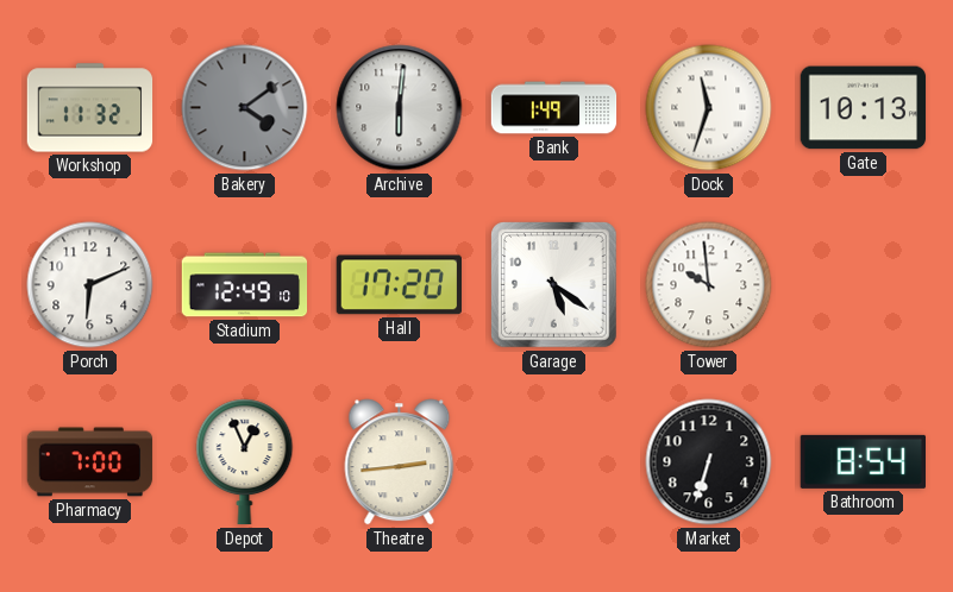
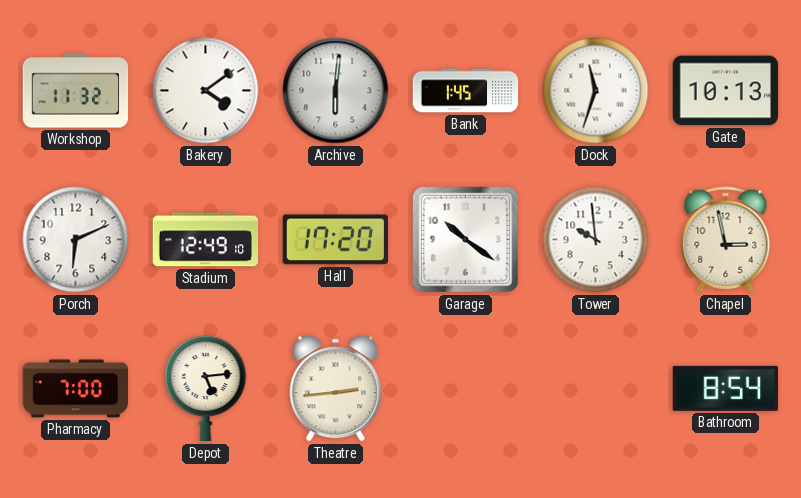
Bakery dial: grey -> white (206, 91)
Bank: 1:49 -> 1:45 (466, 91)
Garage: 5:21 -> 10:21 (466, 240)
Chapel: none -> 2:58 (726, 240)
Depot: 12:56 -> 5:14 (206, 389)
Market: 6:33 -> none (709, 462)
